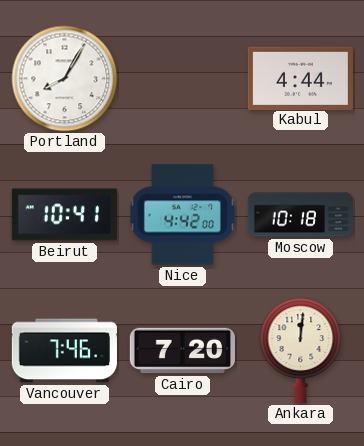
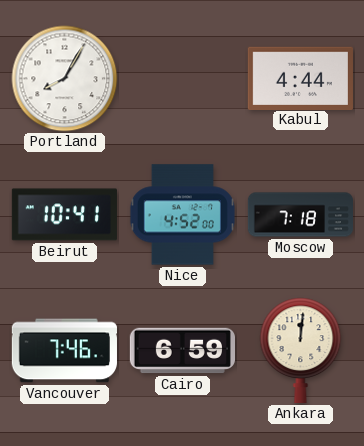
Nice: 4:42 -> 4:52 (182, 215)
Moscow: 10:18 -> 7:18 (300, 215)
Cairo: 7:20 -> 6:59 (182, 351)
